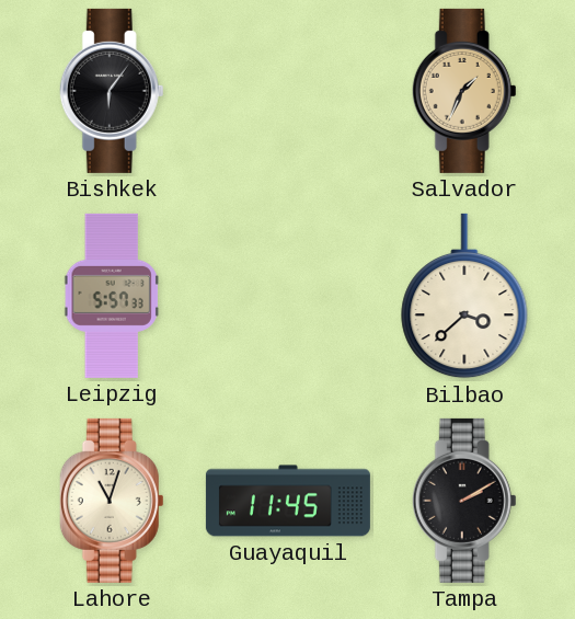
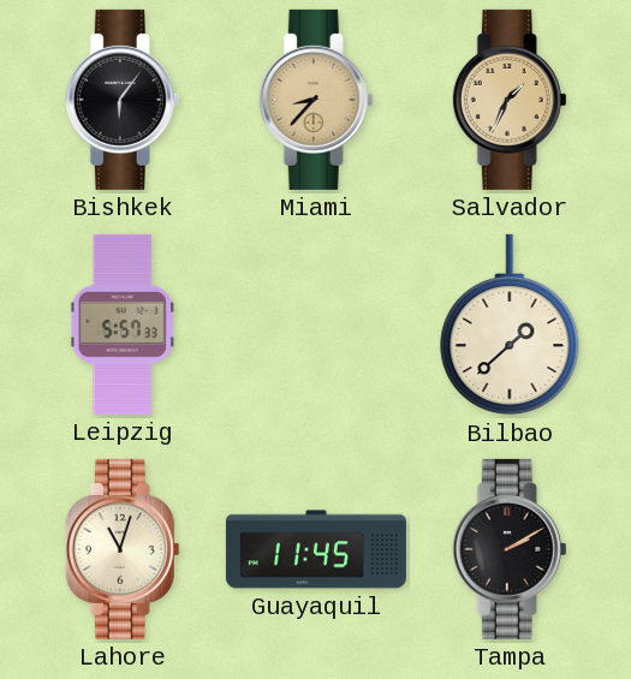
Miami: none -> 8:37 (316, 100)
Bilbao: 3:38 -> 1:38 (510, 324)
